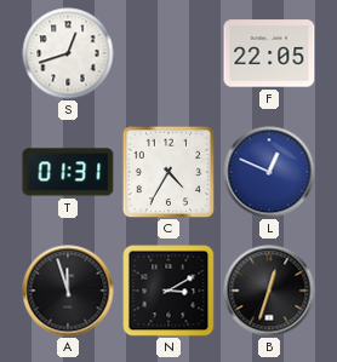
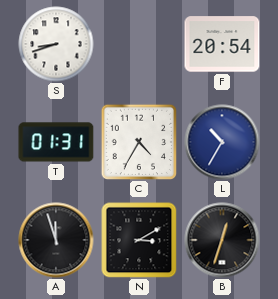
S: 12:42 -> 8:42 (56, 44)
F: 22:05 -> 20:54 (222, 44)
L: 12:49 -> 10:35 (222, 142)
